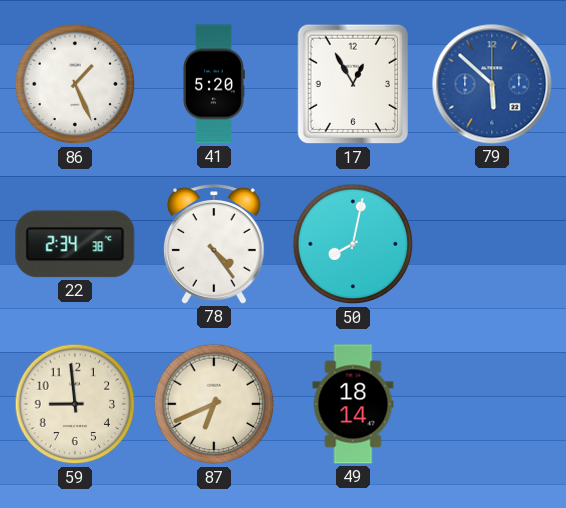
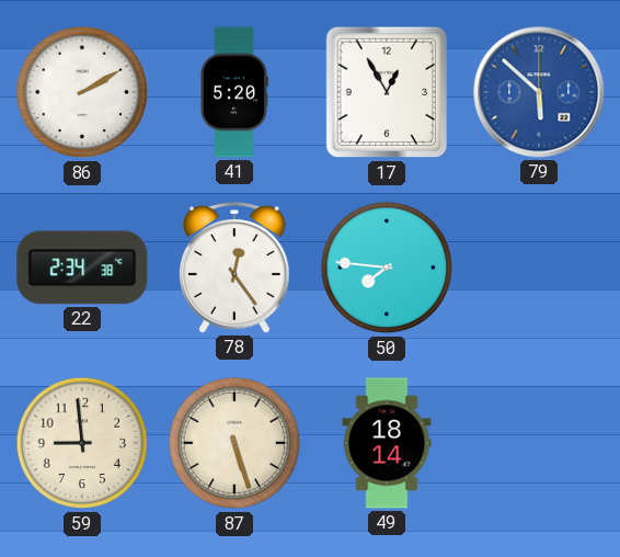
86: 1:26 -> 2:10 (82, 92)
78: 4:24 -> 12:24 (234, 268)
50: 8:02 -> 7:46 (387, 268)
87: 6:41 -> 5:27 (234, 443)
